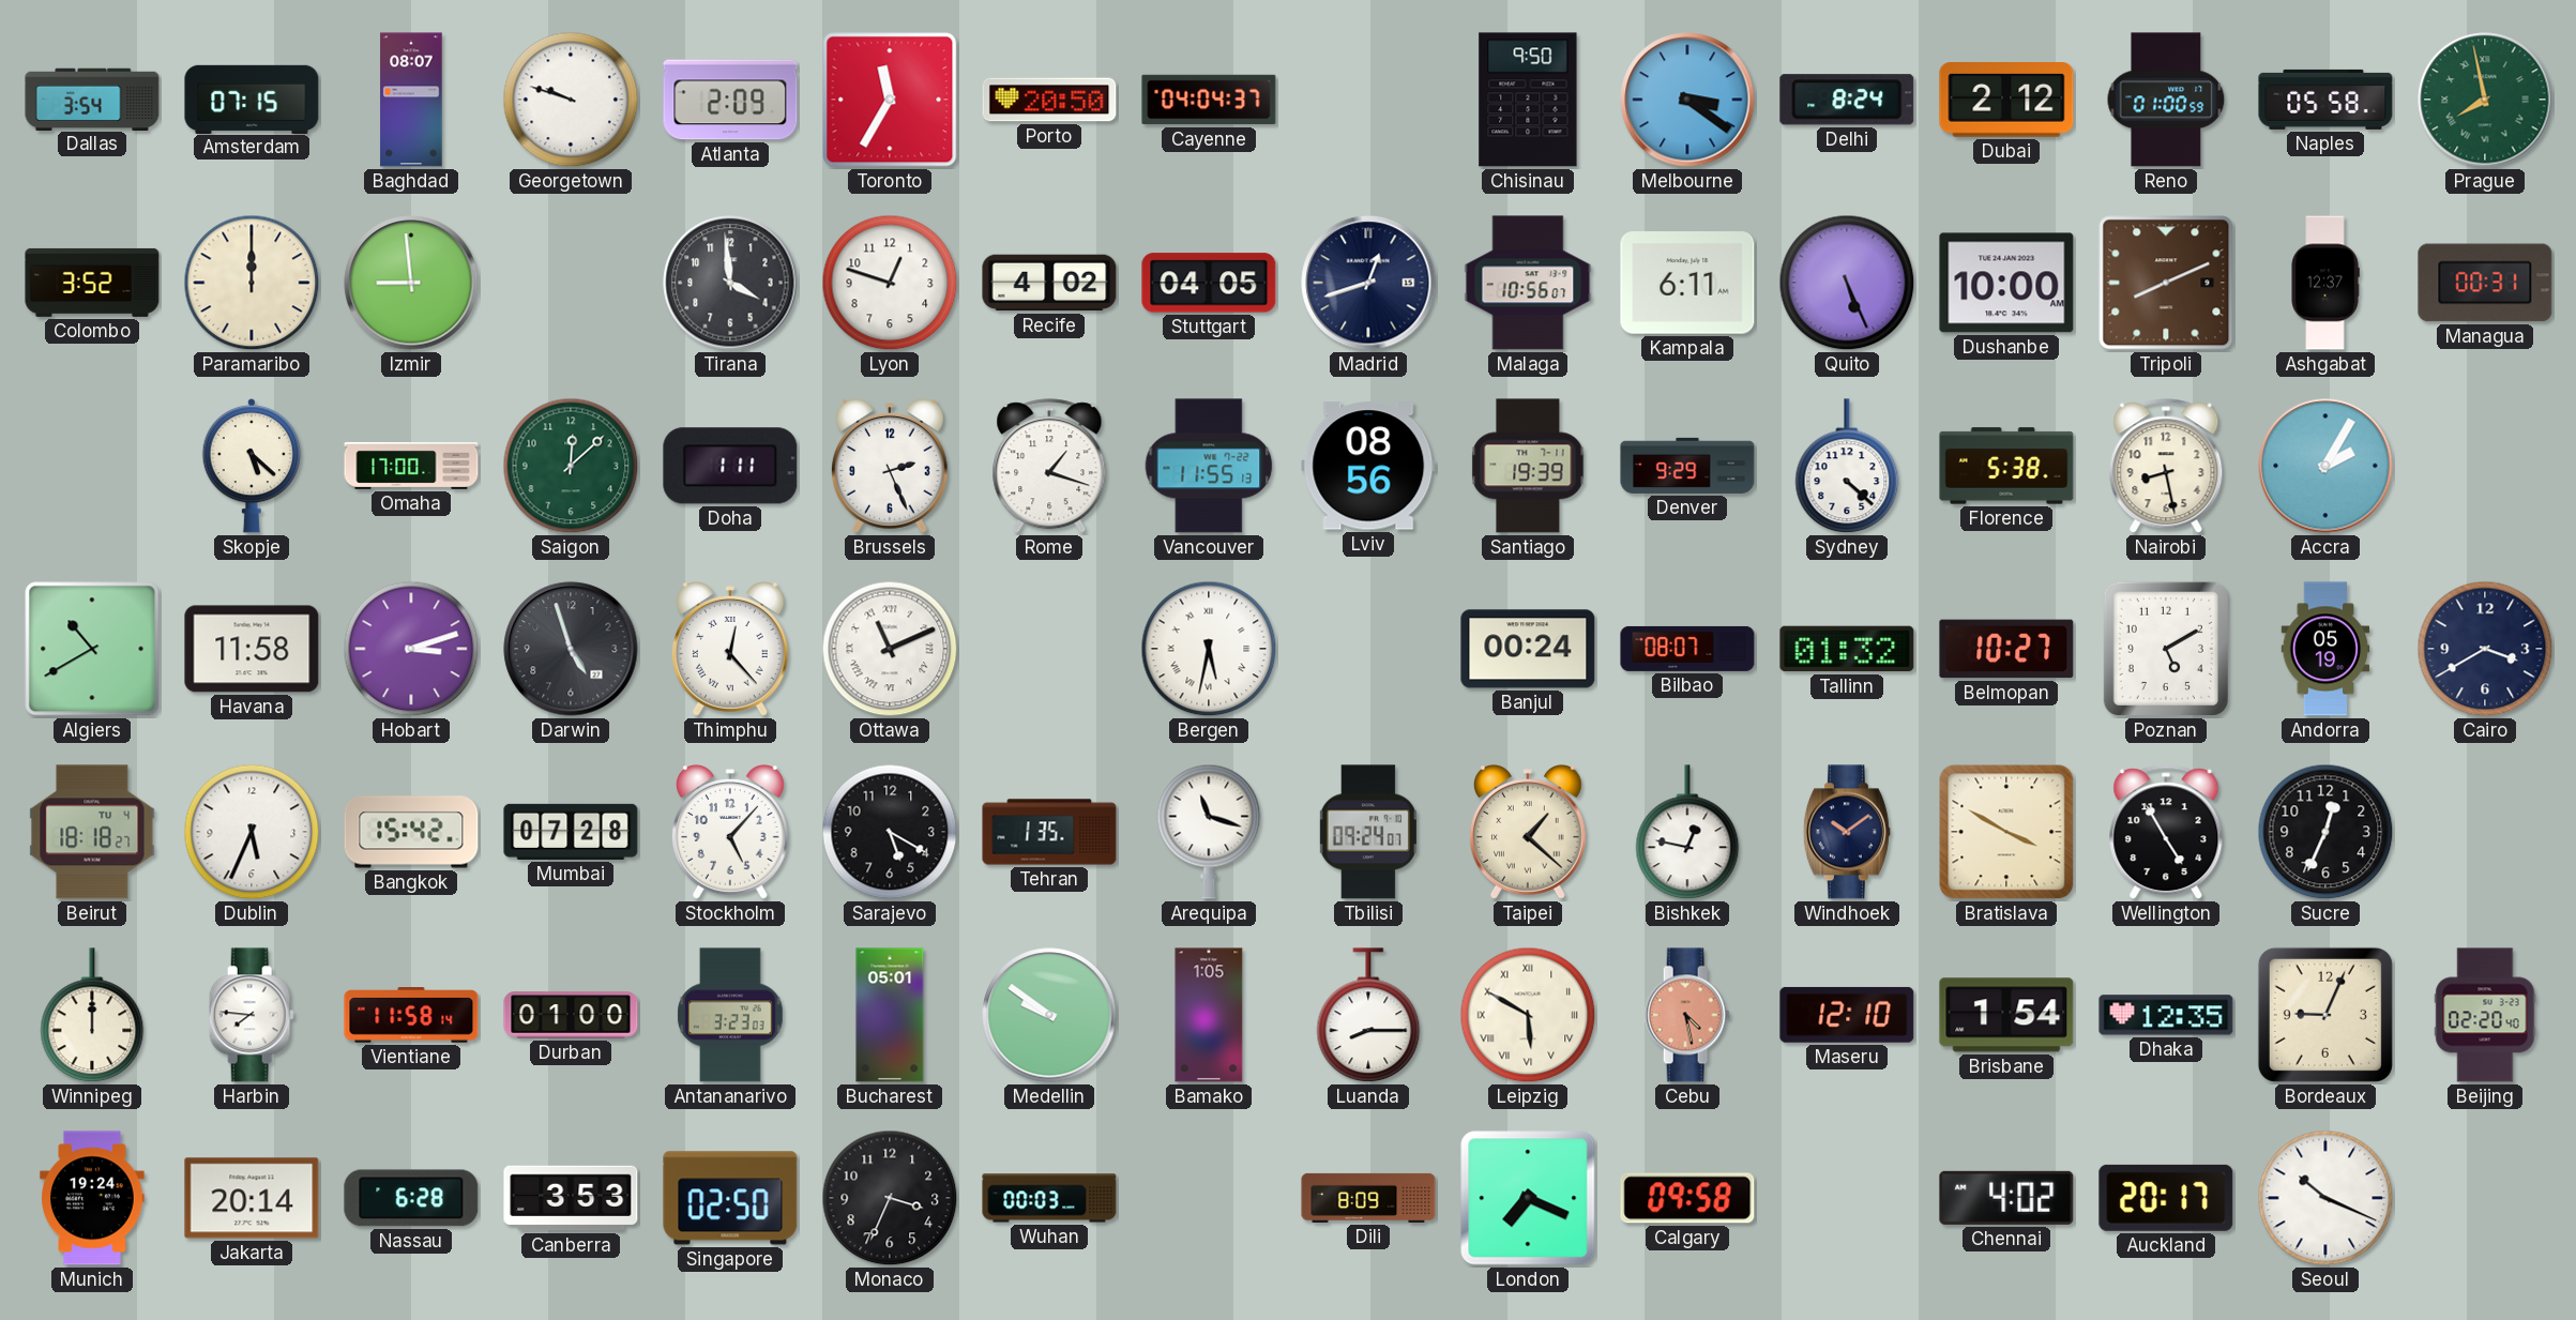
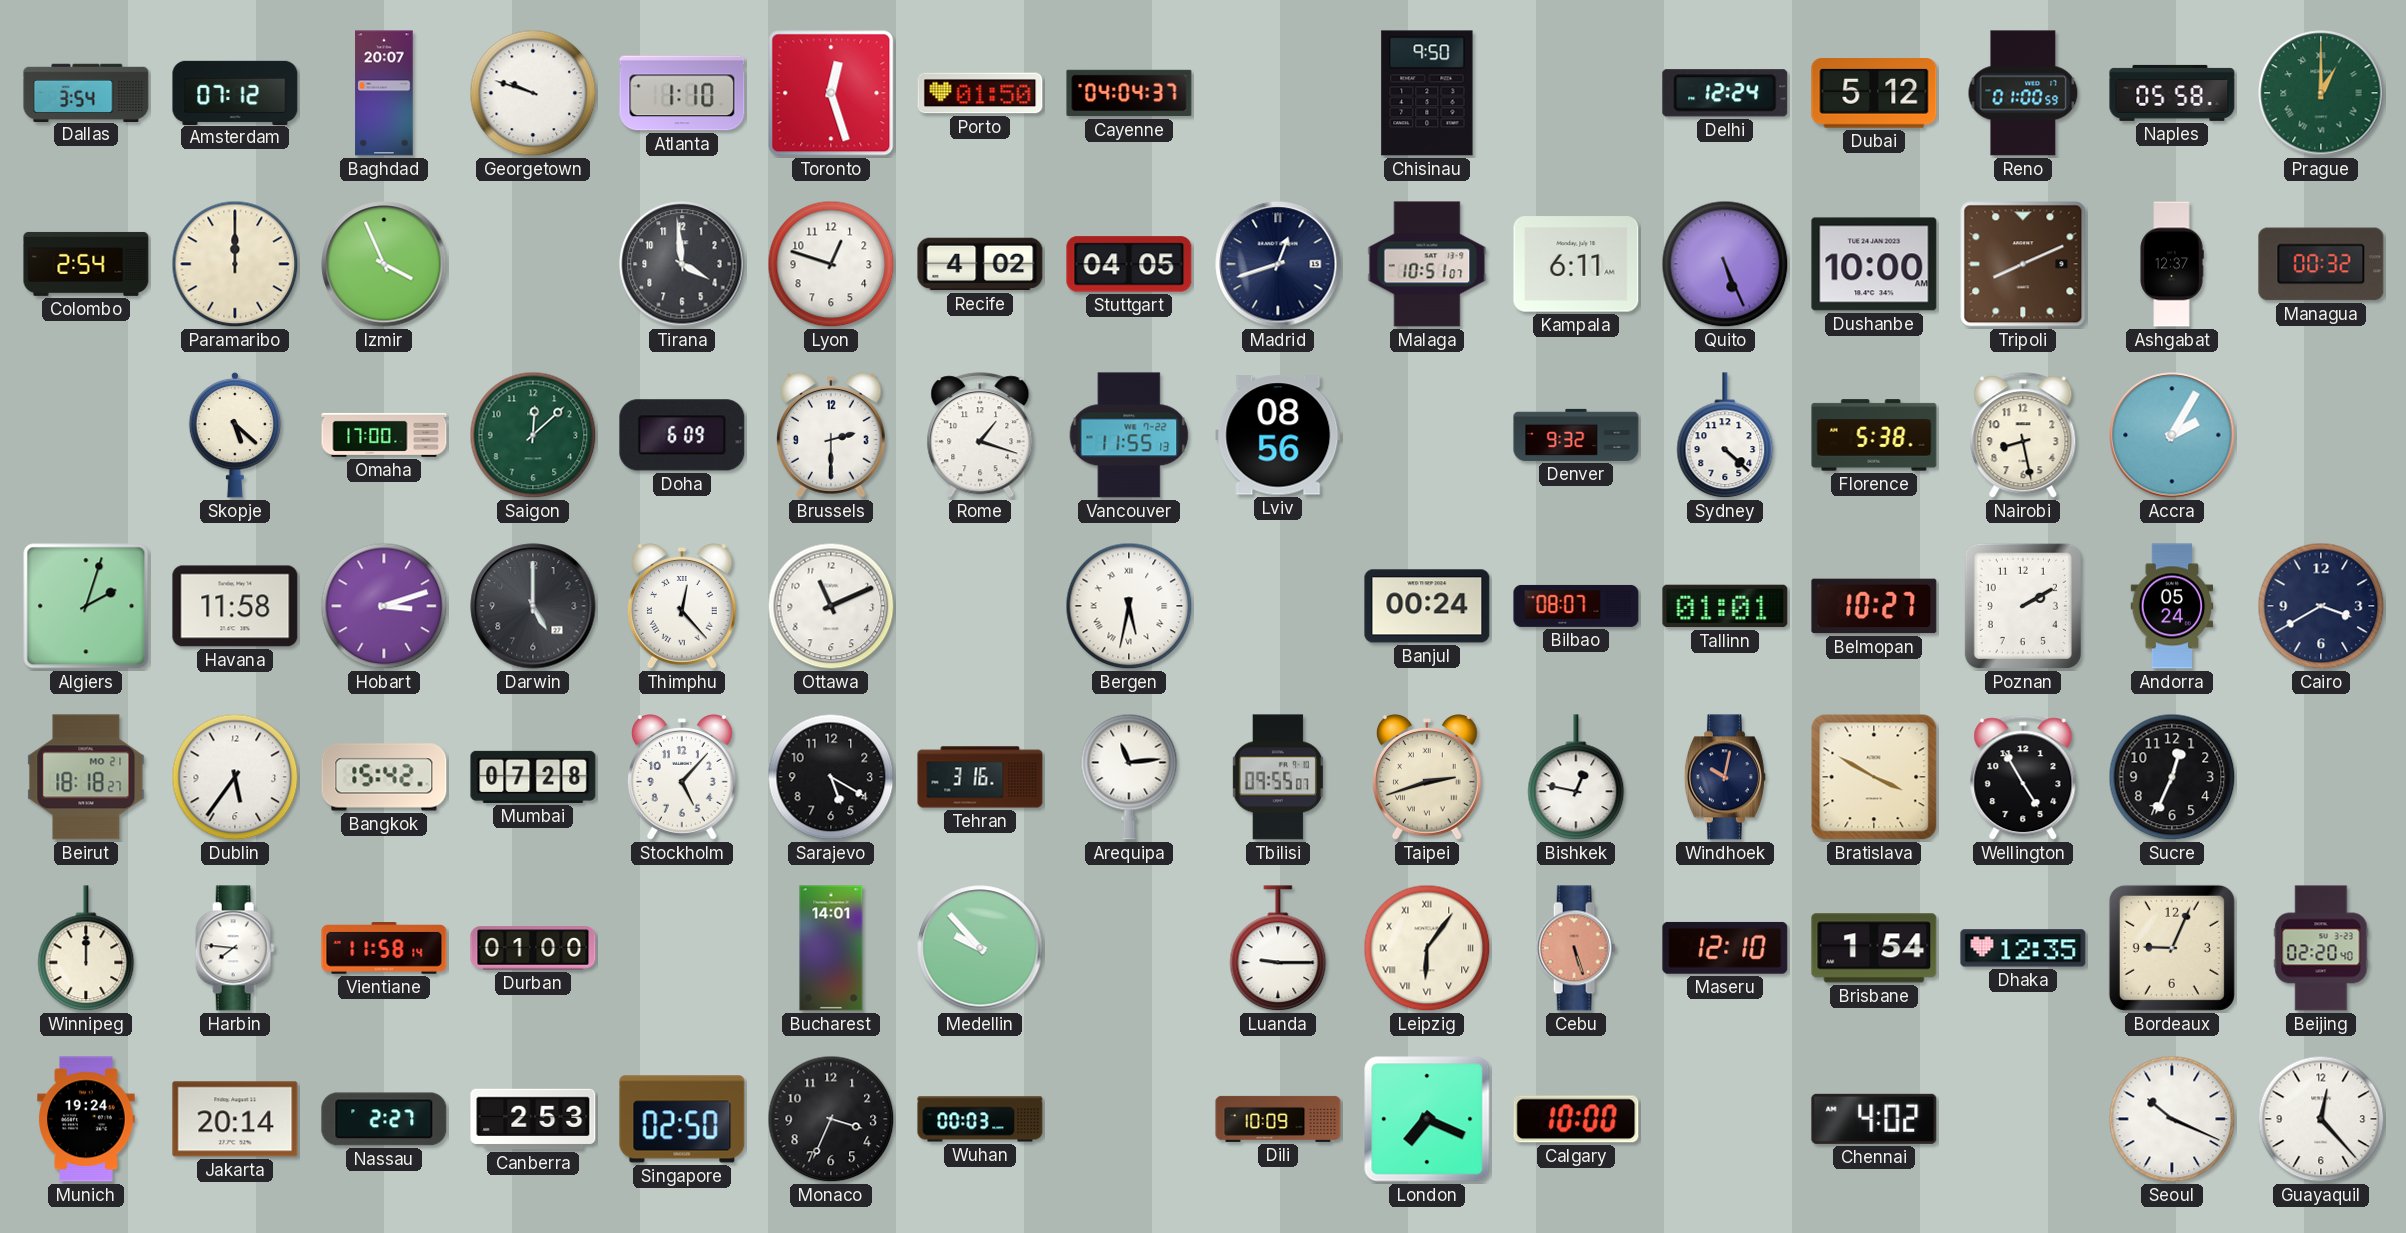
Amsterdam: 07:15 -> 07:12 (235, 92)
Baghdad: 08:07 -> 20:07 (384, 93)
Atlanta: 2:09 -> 1:10 (682, 93)
Toronto: 11:35 -> 12:27 (831, 93)
Porto: 20:50 -> 01:50 (980, 93)
Melbourne: 3:21 -> none (1687, 100)
Delhi: 8:24 -> 12:24 (1725, 93)
Dubai: 2:12 -> 5:12 (1874, 94)
Prague: 7:58 -> 1:00 (2321, 93)
Colombo: 3:52 -> 2:54 (86, 264)
Izmir: 8:59 -> 3:56 (384, 264)
Malaga: 10:56 -> 10:51 (1427, 264)
Managua: 00:31 -> 00:32 (2321, 264)
Doha: 1:11 -> 6:09 (682, 435)
Brussels: 2:26 -> 2:30 (832, 435)
Santiago: 19:39 -> none (1528, 466)
Denver: 9:29 -> 9:32 (1576, 435)
Algiers: 10:40 -> 2:03 (86, 606)
Darwin: 4:57 -> 5:00 (533, 606)
Ottawa numerals: Roman -> Arabic (831, 606)
Tallinn: 01:32 -> 01:01 (1725, 606)
Poznan: 5:10 -> 2:10 (2023, 606)
Andorra: 05:19 -> 05:24 (2172, 606)
Beirut date: TU 4 -> MO 21 (86, 777)
Dublin: 5:34 -> 5:36 (235, 777)
Tehran: 1:35 -> 3:16 (980, 777)
Arequipa: 11:18 -> 11:14 (1129, 777)
Tbilisi: 09:24 -> 09:55 (1278, 777)
Taipei: 1:22 -> 2:42 (1428, 777)
Windhoek: 10:09 -> 10:02 (1725, 777)
Antananarivo: 3:23 -> none (730, 1015)
Bucharest: 05:01 -> 14:01 (831, 948)
Medellin: 9:51 -> 9:53 (980, 948)
Bamako: 1:05 -> none (1209, 1015)
Luanda: 8:15 -> 9:15 (1278, 949)
Leipzig: 5:50 -> 6:06 (1427, 948)
Cebu: 4:28 -> 5:27 (1576, 948)
Nassau: 6:28 -> 2:27 (384, 1119)
Canberra: 3:53 -> 2:53 (533, 1119)
Dili: 8:09 -> 10:09 (1278, 1119)
Calgary: 09:58 -> 10:00 (1576, 1119)
Auckland: 20:17 -> none (2166, 1198)
Guayaquil: none -> 12:23 (2321, 1119)
